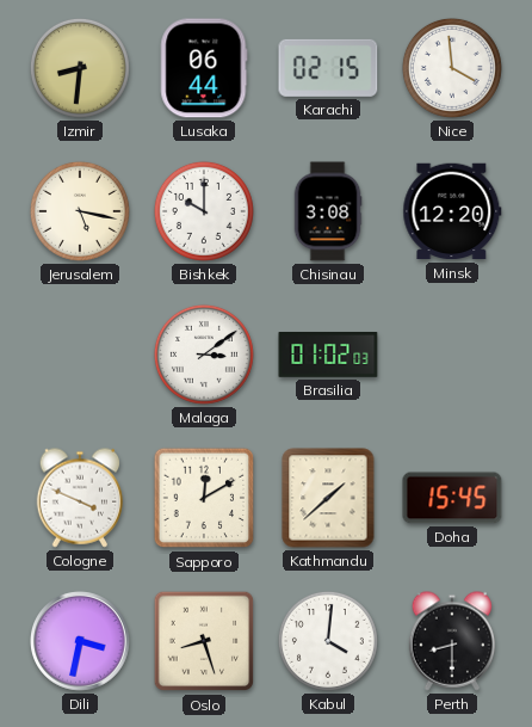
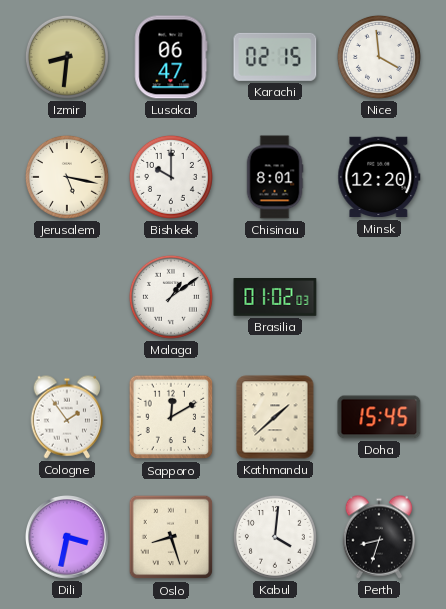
Lusaka: 06:44 -> 06:47 (171, 57)
Chisinau: 3:08 -> 8:01 (275, 177)
Malaga: 3:09 -> 1:09 (171, 297)
Cologne: 3:49 -> 1:54 (67, 417)
Perth: 8:30 -> 8:33 (379, 537)
